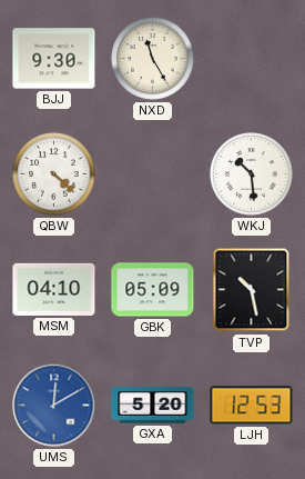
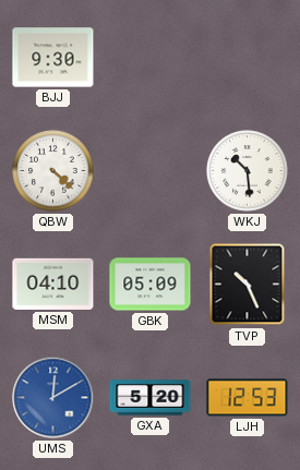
NXD: 11:25 -> none (153, 59)
TVP: 10:28 -> 10:26 (248, 285)
